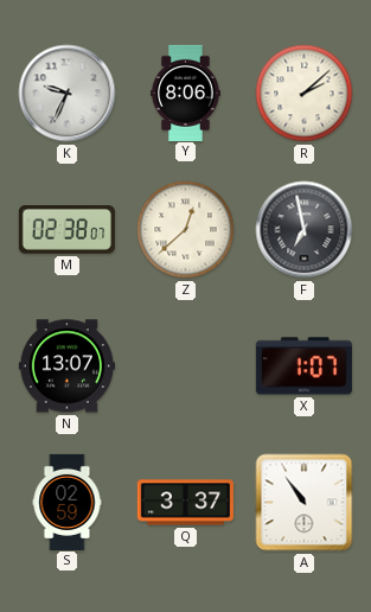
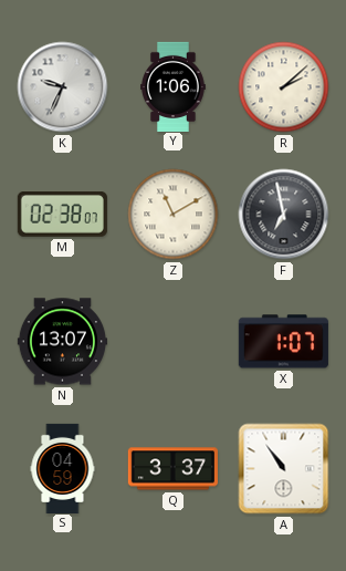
Y: 8:06 -> 1:06 (174, 86)
Z: 12:38 -> 11:10 (174, 215)
S: 02:59 -> 04:59 (63, 468)
